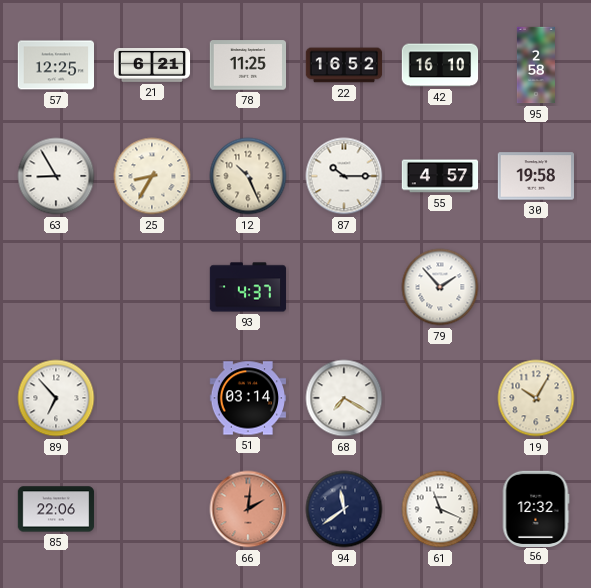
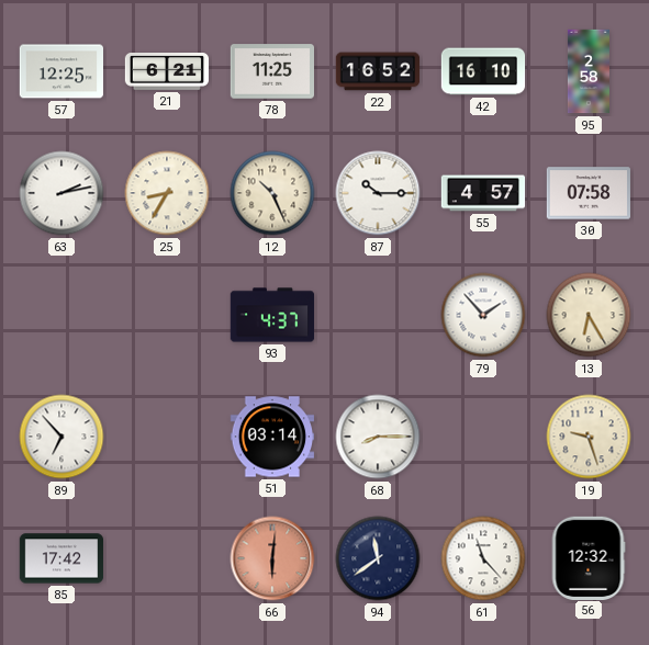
63: 8:55 -> 2:13 (61, 193)
30: 19:58 -> 07:58 (588, 193)
13: none -> 6:25 (589, 315)
68: 7:20 -> 8:15 (378, 437)
19: 10:05 -> 9:27 (589, 437)
85: 22:06 -> 17:42 (61, 558)
66: 2:01 -> 6:01 (272, 558)
61: 11:19 -> 11:23 (483, 558)
